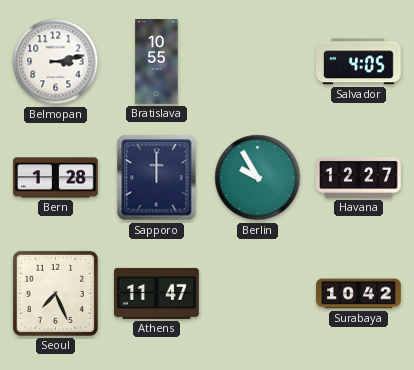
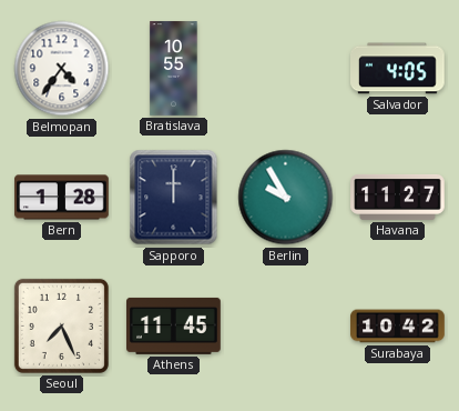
Belmopan: 3:13 -> 4:36 (62, 69)
Havana: 12:27 -> 11:27 (398, 197)
Athens: 11:47 -> 11:45 (174, 325)
